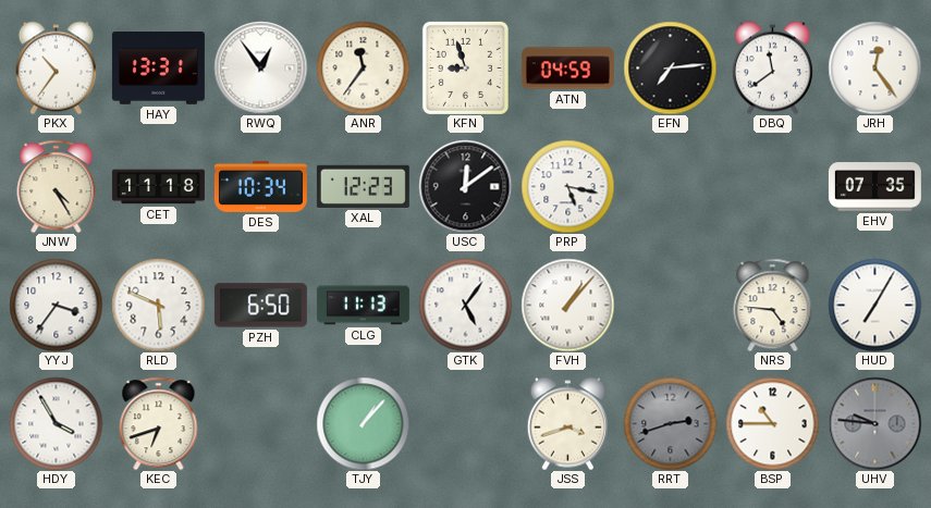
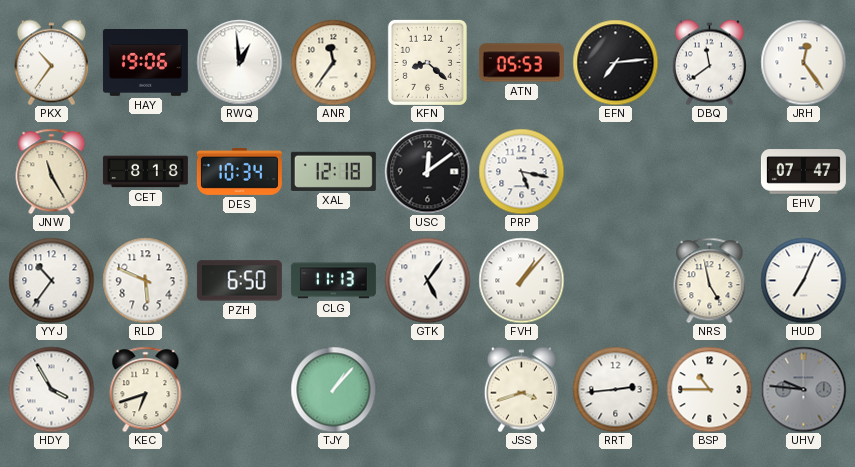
HAY: 13:31 -> 19:06 (145, 63)
RWQ: 12:54 -> 12:59 (239, 62)
KFN: 8:57 -> 8:22 (427, 62)
ATN: 04:59 -> 05:53 (521, 63)
JNW: 4:25 -> 11:25 (52, 171)
CET: 11:18 -> 8:18 (145, 172)
XAL: 12:23 -> 12:18 (333, 171)
EHV: 07:35 -> 07:47 (803, 172)
YYJ: 3:36 -> 10:36 (51, 280)
NRS: 4:46 -> 4:58 (710, 280)
HUD: 7:05 -> 7:04 (803, 280)
RRT: 2:42 -> 2:44 (615, 389)
RRT dial: grey -> white (615, 389)
